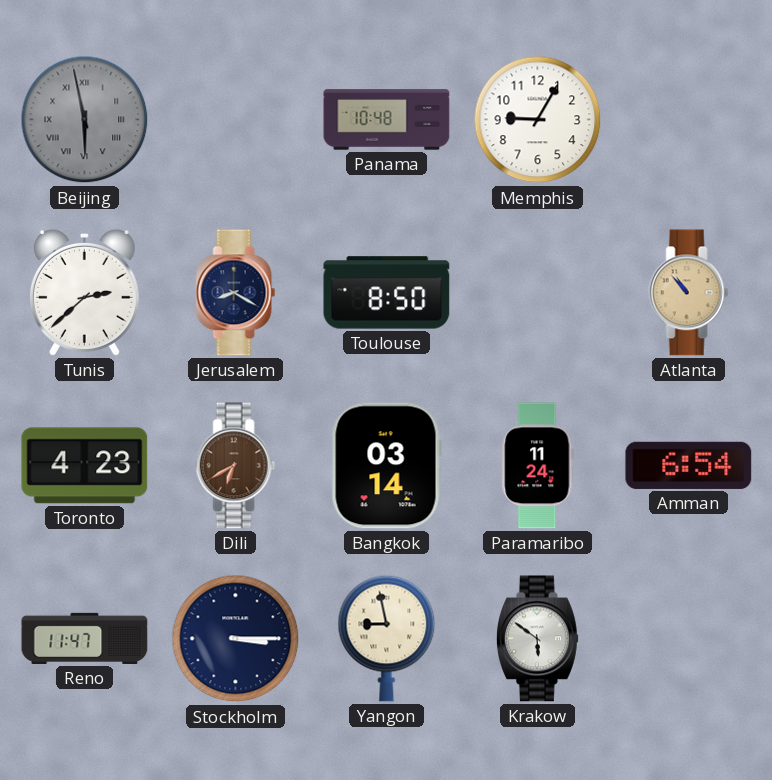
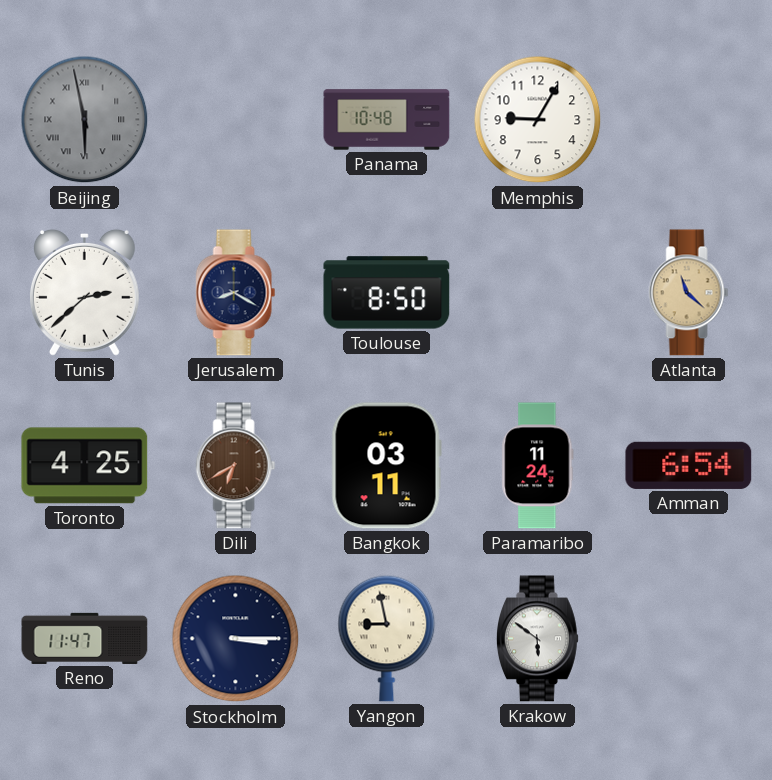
Atlanta: 10:53 -> 11:22 (689, 293)
Toronto: 4:23 -> 4:25 (85, 466)
Bangkok: 03:14 -> 03:11 (386, 466)
